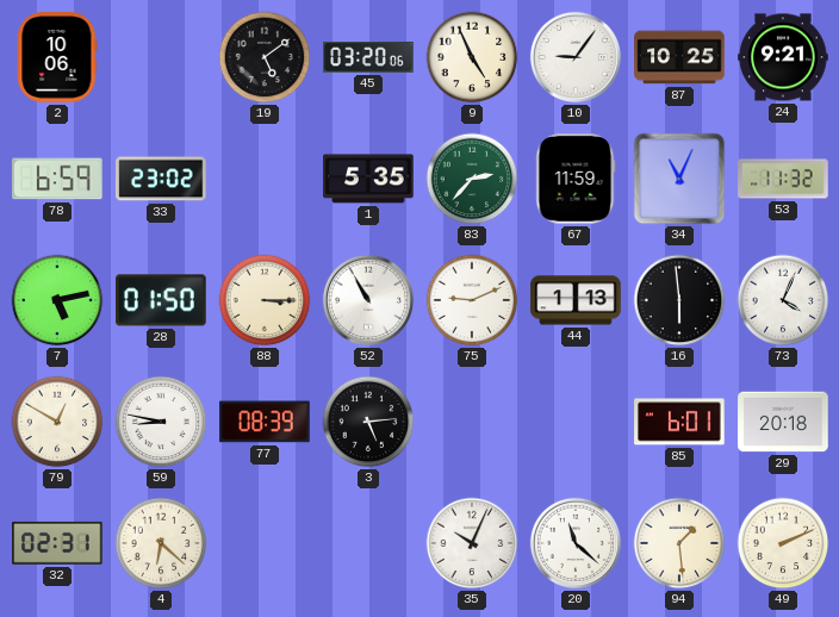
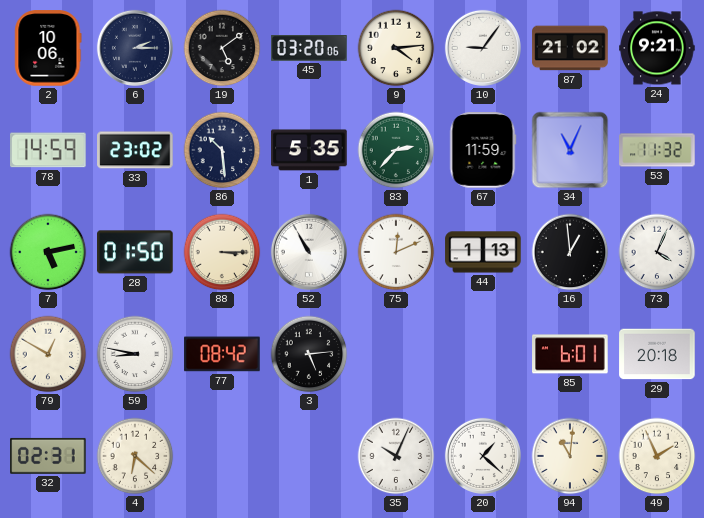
6: none -> 2:15 (135, 48)
9: 4:56 -> 4:14 (396, 48)
87: 10:25 -> 21:02 (570, 48)
78: 6:59 -> 14:59 (48, 150)
86: none -> 10:29 (222, 150)
75: 9:11 -> 12:11 (396, 252)
16: 5:59 -> 12:59 (570, 252)
77: 08:39 -> 08:42 (222, 354)
20: 11:22 -> 1:22 (483, 456)
94: 1:29 -> 11:01 (570, 456)
49: 2:11 -> 1:56 (657, 456)
